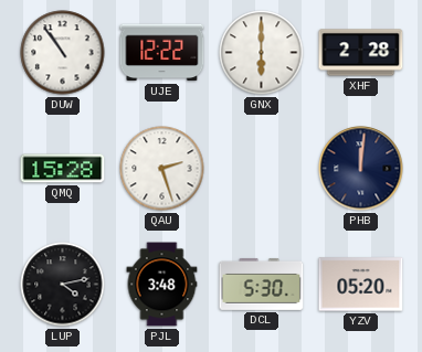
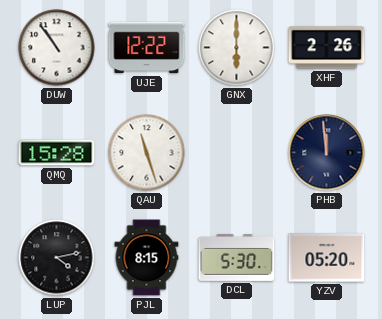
XHF: 2:28 -> 2:26 (327, 48)
QAU: 2:27 -> 11:27 (147, 153)
PHB: 12:01 -> 11:59 (327, 153)
PJL: 3:48 -> 8:15 (147, 258)
